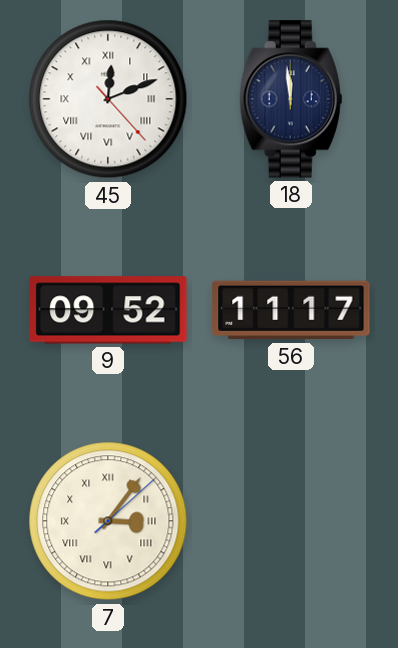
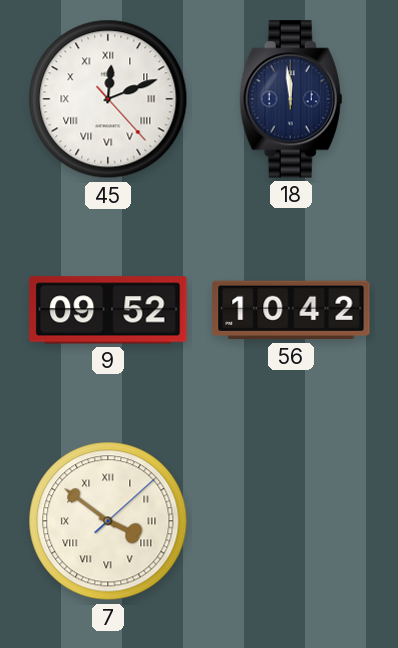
56: 11:17 -> 10:42 (291, 310)
7: 3:06 -> 3:51 (108, 521)
